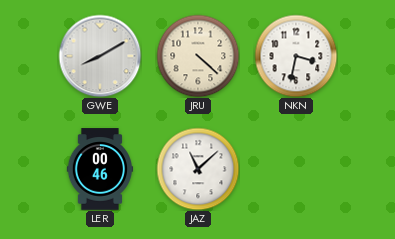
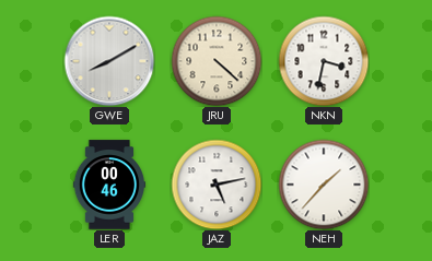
JAZ: 11:08 -> 5:13 (217, 185)
NEH: none -> 1:37 (324, 185)
